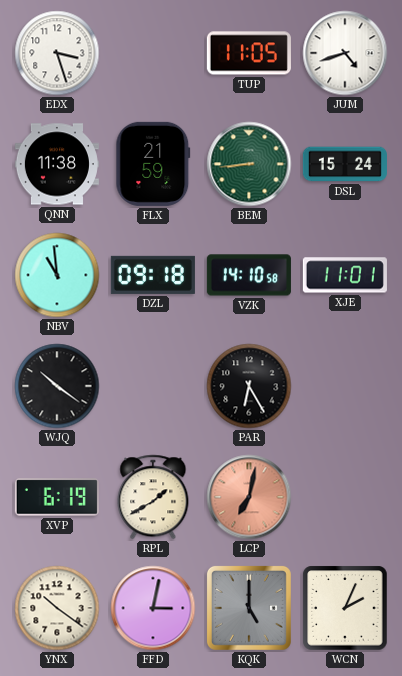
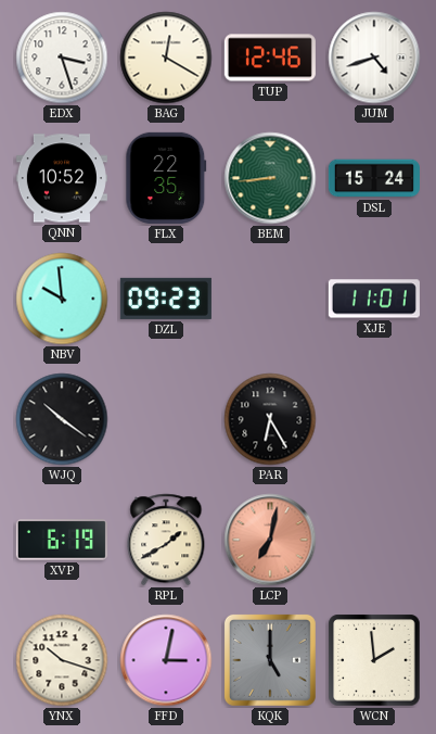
BAG: none -> 12:20 (166, 58)
TUP: 11:05 -> 12:46 (270, 58)
QNN: 11:38 -> 10:52 (62, 178)
FLX: 21:59 -> 22:35 (166, 178)
NBV: 10:59 -> 9:59 (62, 299)
DZL: 09:18 -> 09:23 (166, 299)
VZK: 14:10 -> none (249, 275)
YNX: 10:21 -> 10:18 (62, 660)
WCN: 2:04 -> 1:59 (374, 660)
